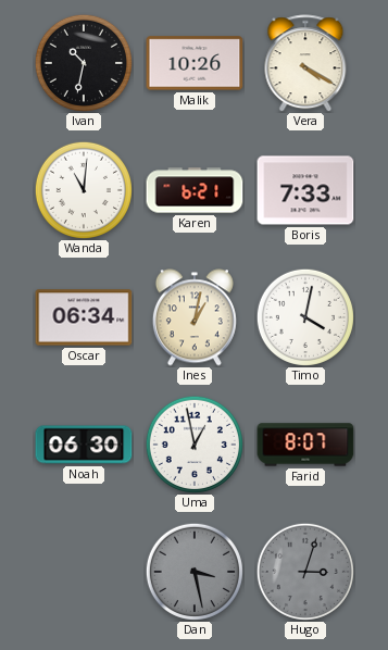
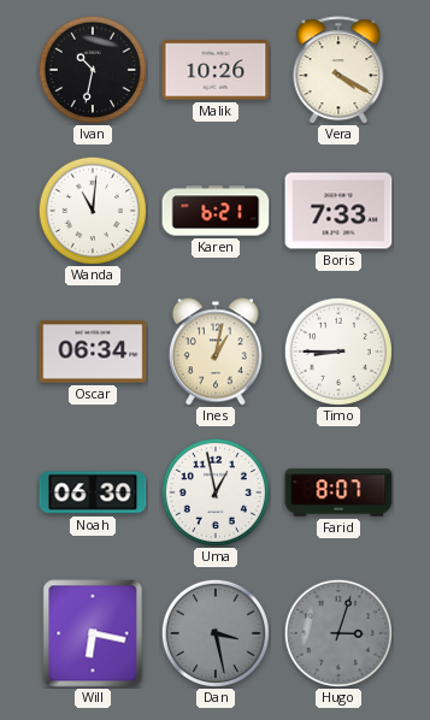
Timo: 4:02 -> 8:45 (338, 352)
Will: none -> 6:17 (93, 633)
